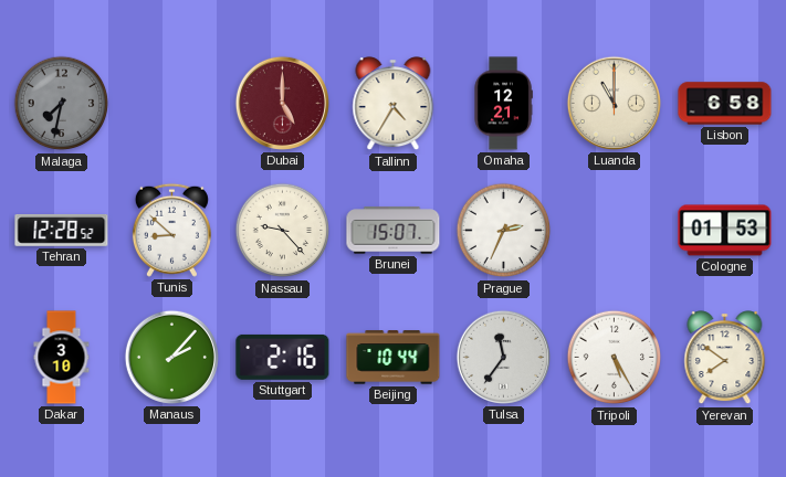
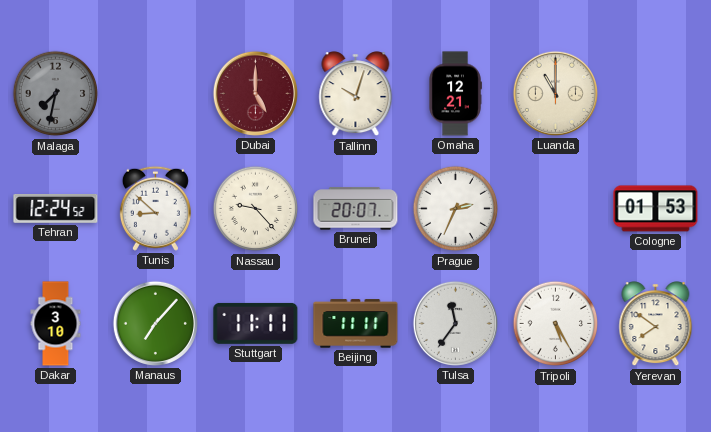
Tallinn: 4:35 -> 10:03 (356, 94)
Lisbon: 6:58 -> none (725, 104)
Tehran: 12:28 -> 12:24 (56, 209)
Brunei: 15:07 -> 20:07 (356, 209)
Manaus: 2:07 -> 7:07 (155, 323)
Stuttgart: 2:16 -> 11:11 (256, 323)
Beijing: 10:44 -> 11:11 (356, 324)
